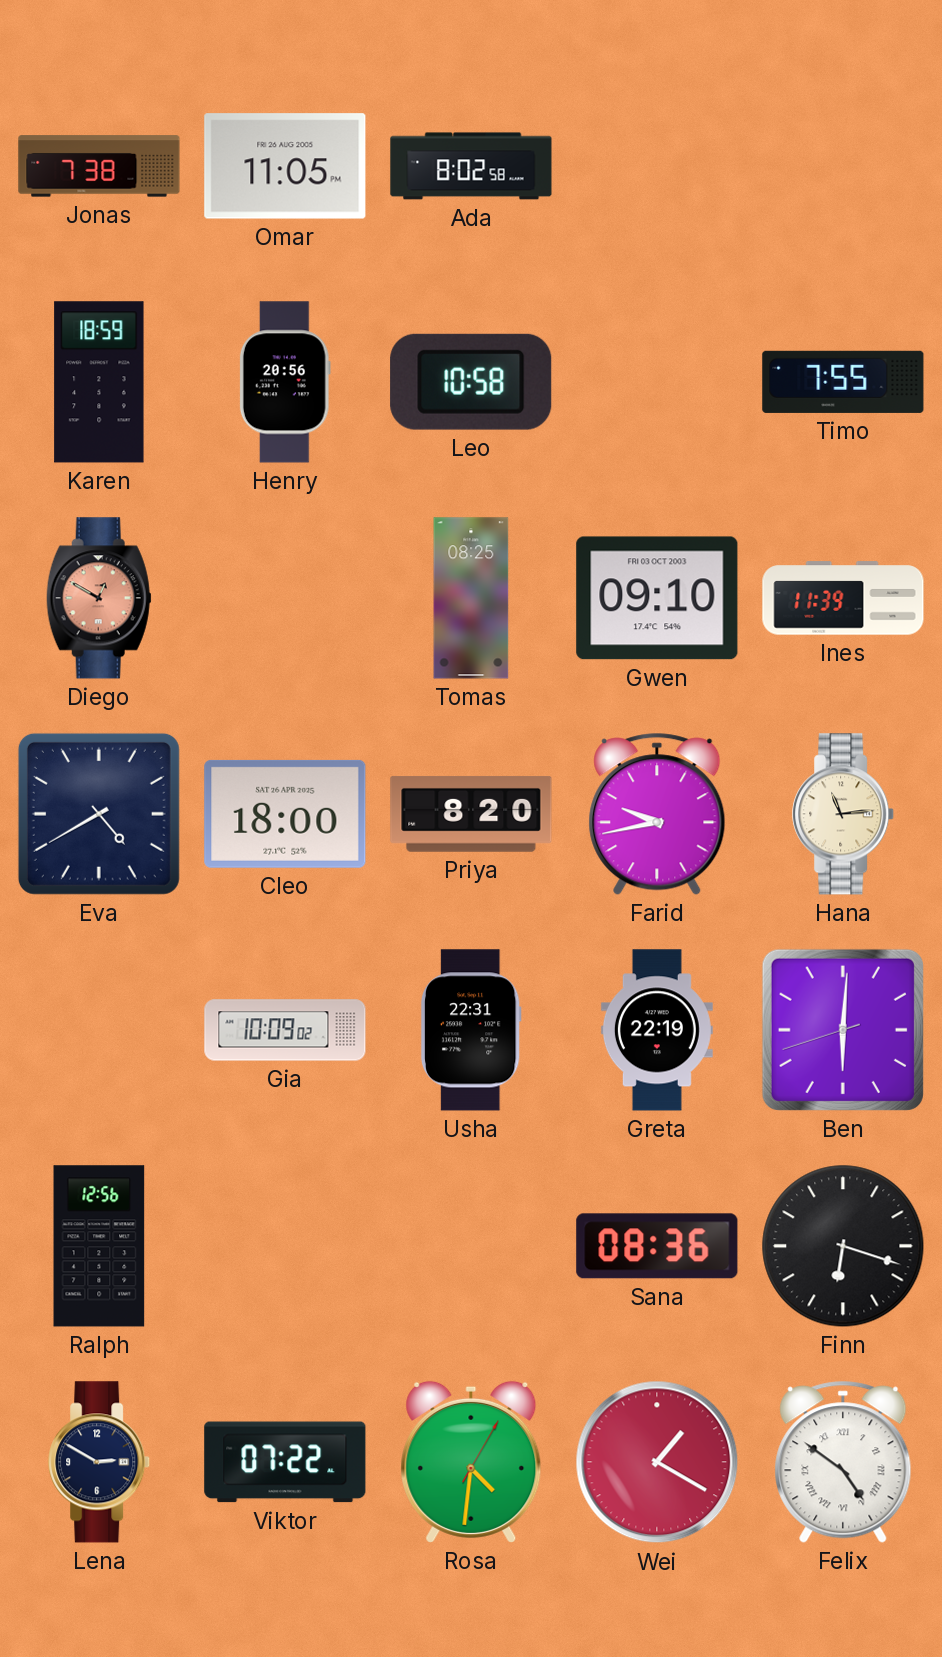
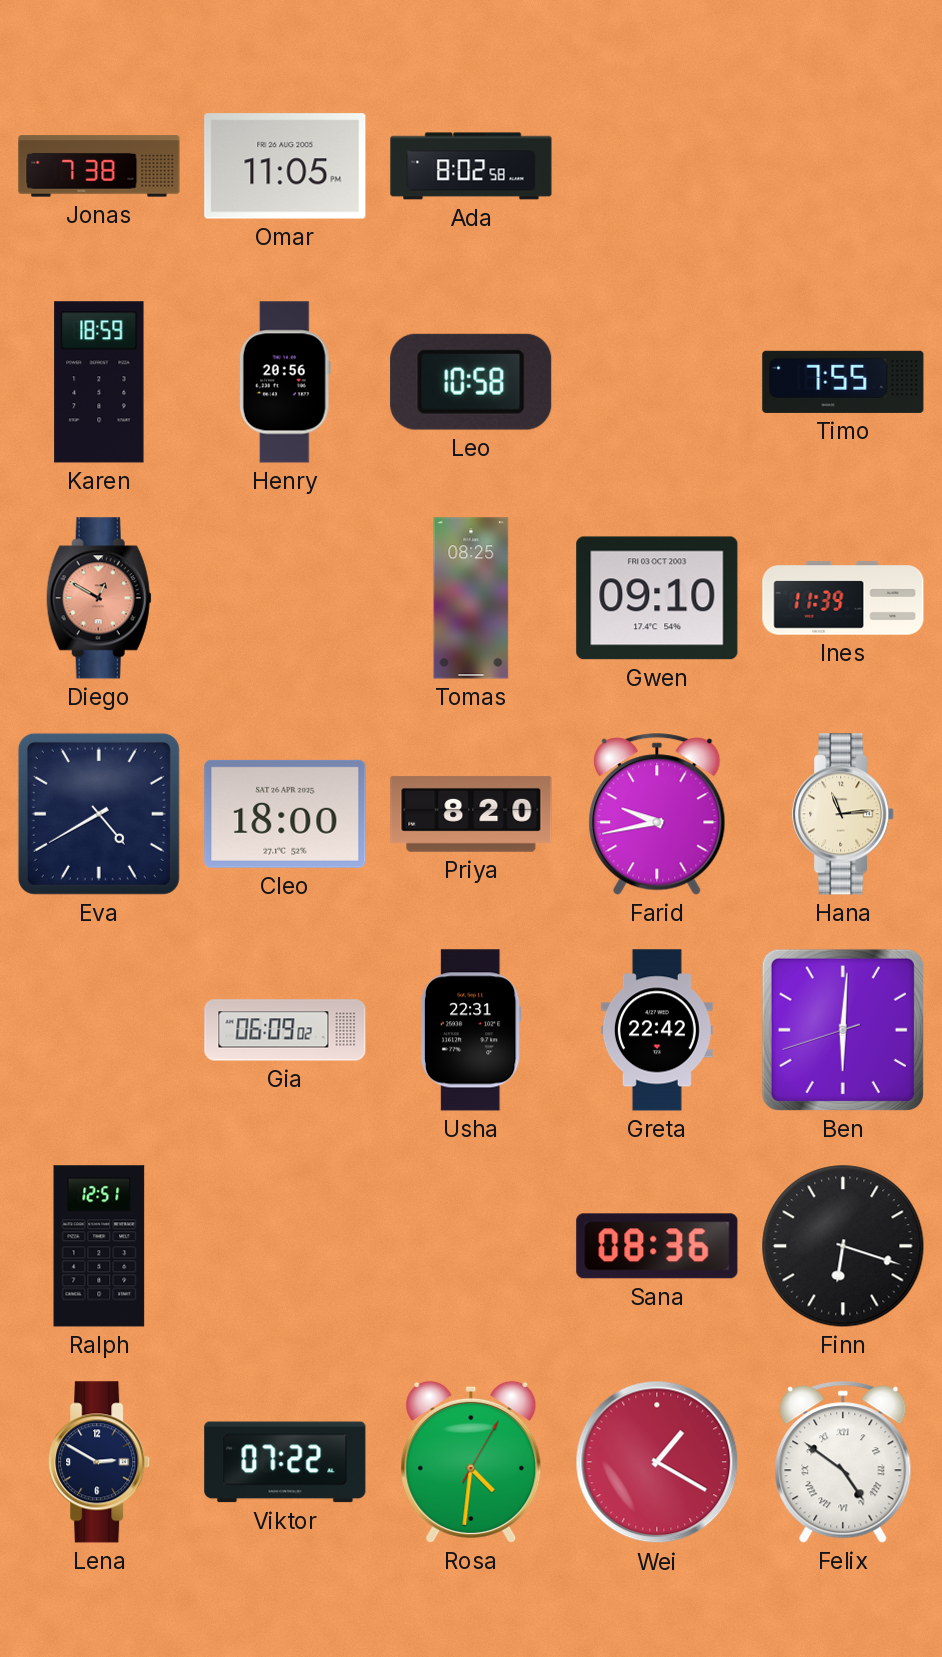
Gia: 10:09 -> 06:09 (285, 1030)
Greta: 22:19 -> 22:42 (657, 1030)
Ralph: 12:56 -> 12:51 (99, 1246)
